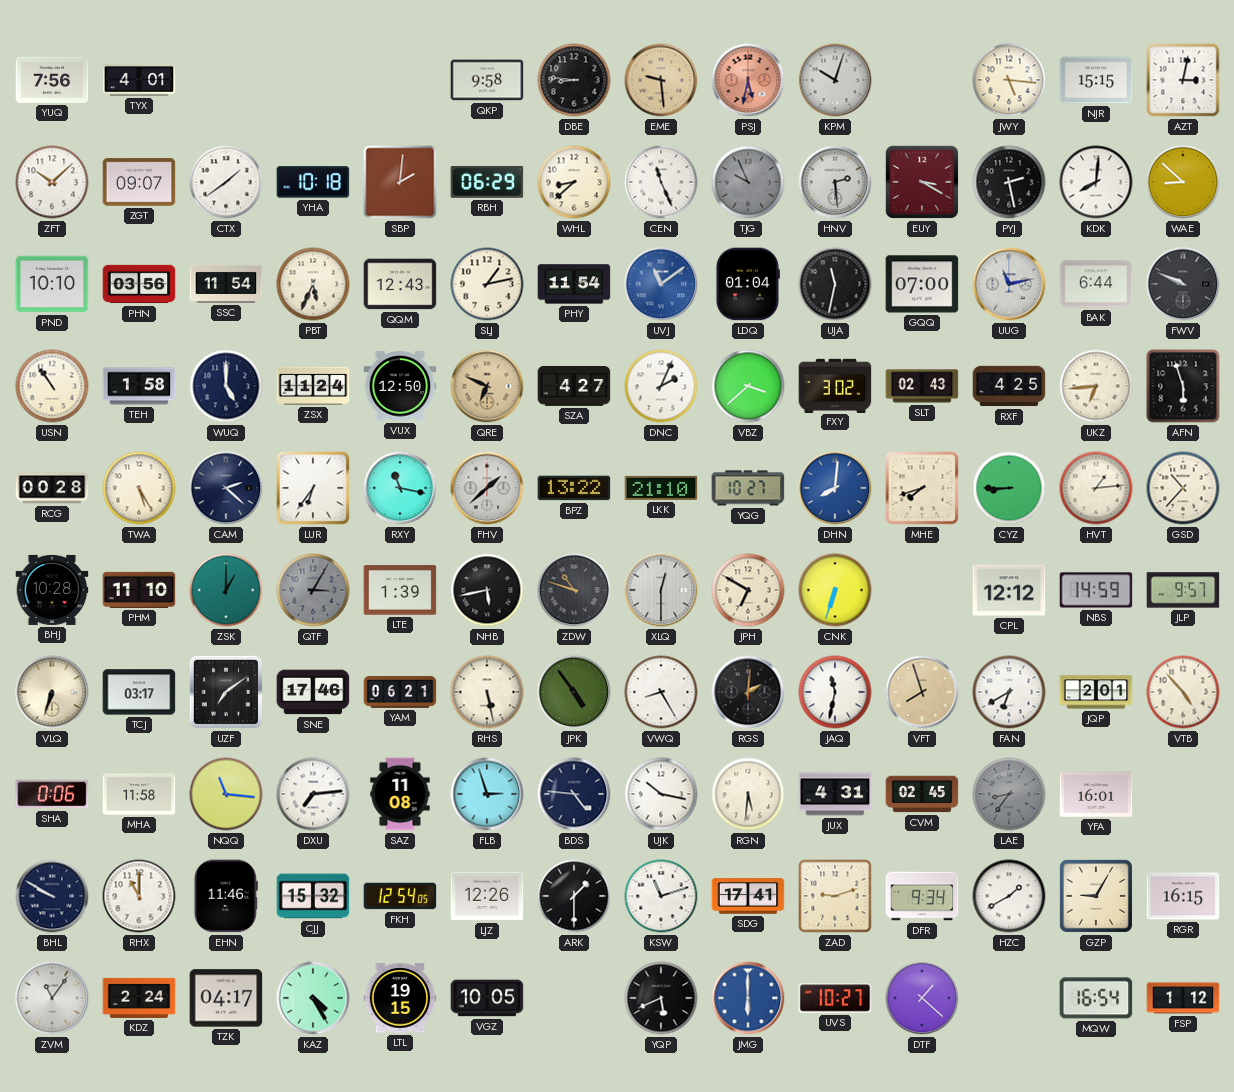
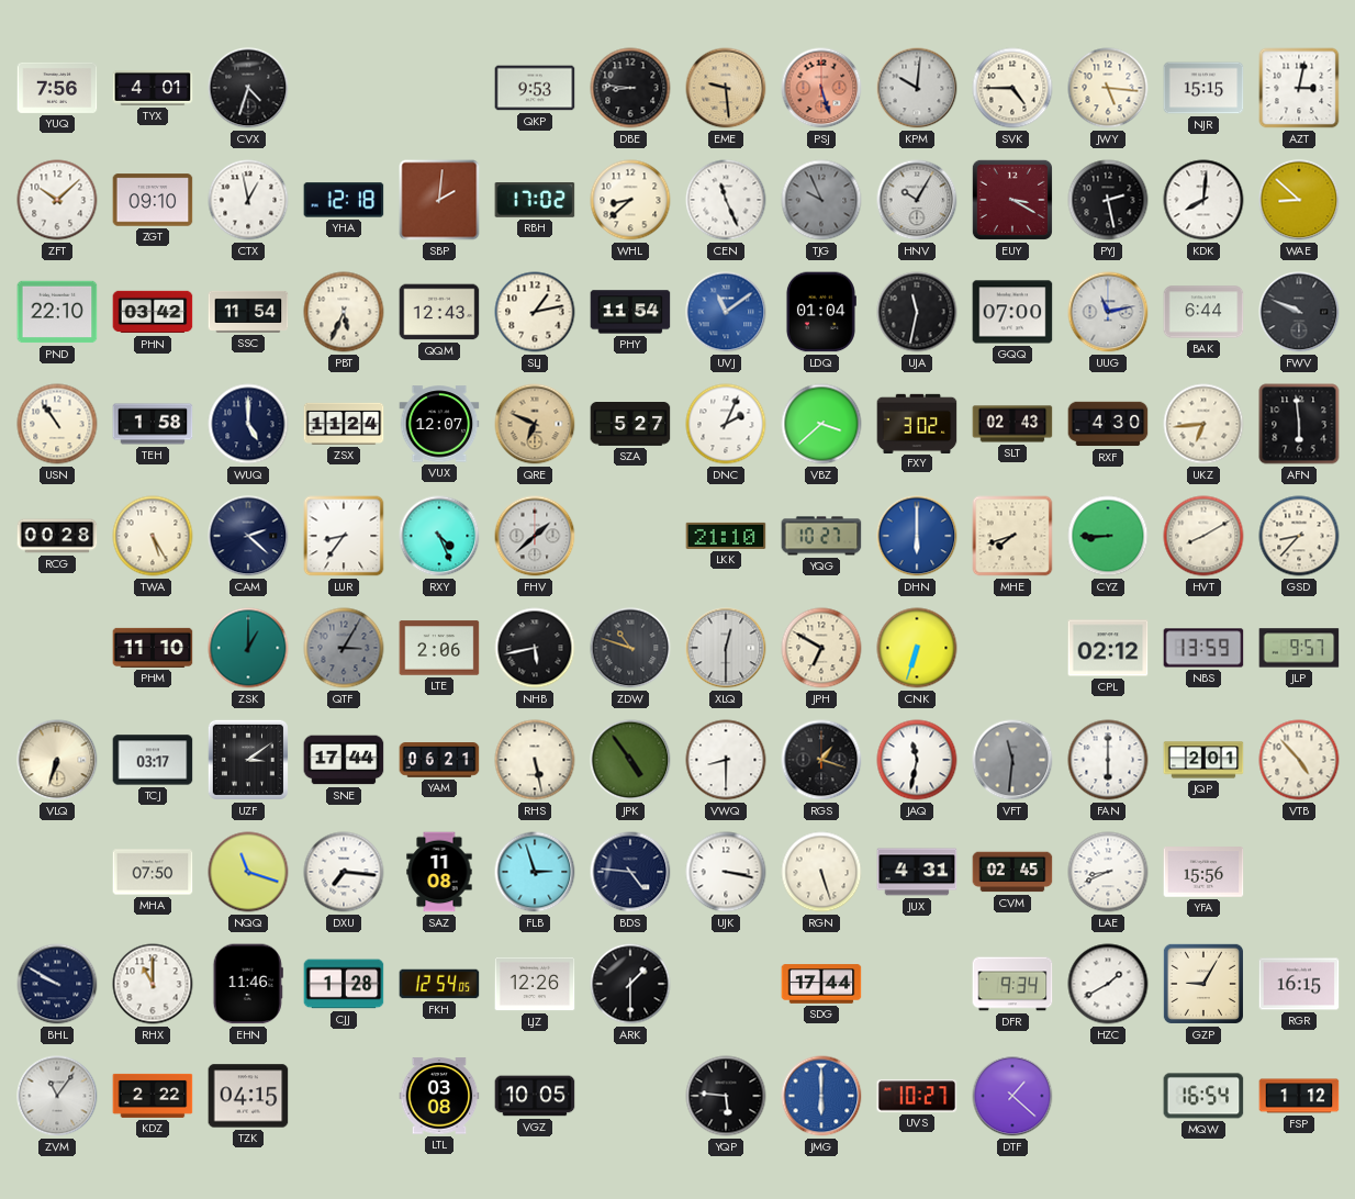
CVX: none -> 4:33 (248, 88)
QKP: 9:58 -> 9:53 (535, 88)
PSJ: 5:32 -> 5:27 (821, 88)
KPM: 10:03 -> 10:01 (917, 88)
SVK: none -> 4:45 (1012, 88)
ZGT: 09:07 -> 09:10 (153, 200)
CTX: 1:39 -> 12:58 (248, 200)
YHA: 10:18 -> 12:18 (344, 200)
RBH: 06:29 -> 17:02 (535, 201)
HNV: 2:29 -> 10:05 (917, 200)
PND: 10:10 -> 22:10 (57, 312)
PHN: 03:56 -> 03:42 (153, 312)
VUX: 12:50 -> 12:07 (439, 424)
SZA: 4:27 -> 5:27 (630, 425)
RXF: 4:25 -> 4:30 (1108, 424)
AFN: 5:57 -> 5:59 (1299, 424)
LUR: 6:36 -> 8:36 (344, 536)
RXY: 11:17 -> 4:26 (439, 536)
BPZ: 13:22 -> none (574, 488)
DHN: 8:01 -> 6:00 (917, 536)
HVT: 1:14 -> 8:10 (1203, 536)
GSD: 10:37 -> 8:37 (1299, 536)
BHJ: 10:28 -> none (52, 590)
LTE: 1:39 -> 2:06 (439, 648)
CPL: 12:12 -> 02:12 (1108, 648)
NBS: 14:59 -> 13:59 (1203, 648)
UZF: 7:09 -> 3:09 (248, 760)
SNE: 17:46 -> 17:44 (344, 760)
VWQ: 8:25 -> 8:30 (726, 760)
RGS: 2:01 -> 1:18 (821, 760)
VFT: 7:57 -> 11:31 (1012, 760)
VFT dial: champagne -> grey (1012, 760)
FAN: 6:40 -> 6:00 (1108, 760)
SHA: 0:06 -> none (52, 794)
MHA: 11:58 -> 07:50 (153, 872)
NQQ: 11:16 -> 11:18 (248, 872)
DXU: 7:14 -> 7:16 (344, 872)
UJK: 10:17 -> 3:17 (726, 872)
RGN: 5:31 -> 5:27 (821, 872)
LAE: 8:36 -> 8:41 (1108, 872)
LAE dial: grey -> white (1108, 872)
YFA: 16:01 -> 15:56 (1203, 872)
CJJ: 15:32 -> 1:28 (344, 984)
KSW: 11:12 -> none (661, 896)
SDG: 17:41 -> 17:44 (821, 984)
ZAD: 9:12 -> none (835, 896)
KDZ: 2:24 -> 2:22 (153, 1096)
TZK: 04:17 -> 04:15 (248, 1096)
KAZ: 4:25 -> none (313, 998)
LTL: 19:15 -> 03:08 (439, 1096)
YQP: 5:41 -> 5:46 (726, 1096)
